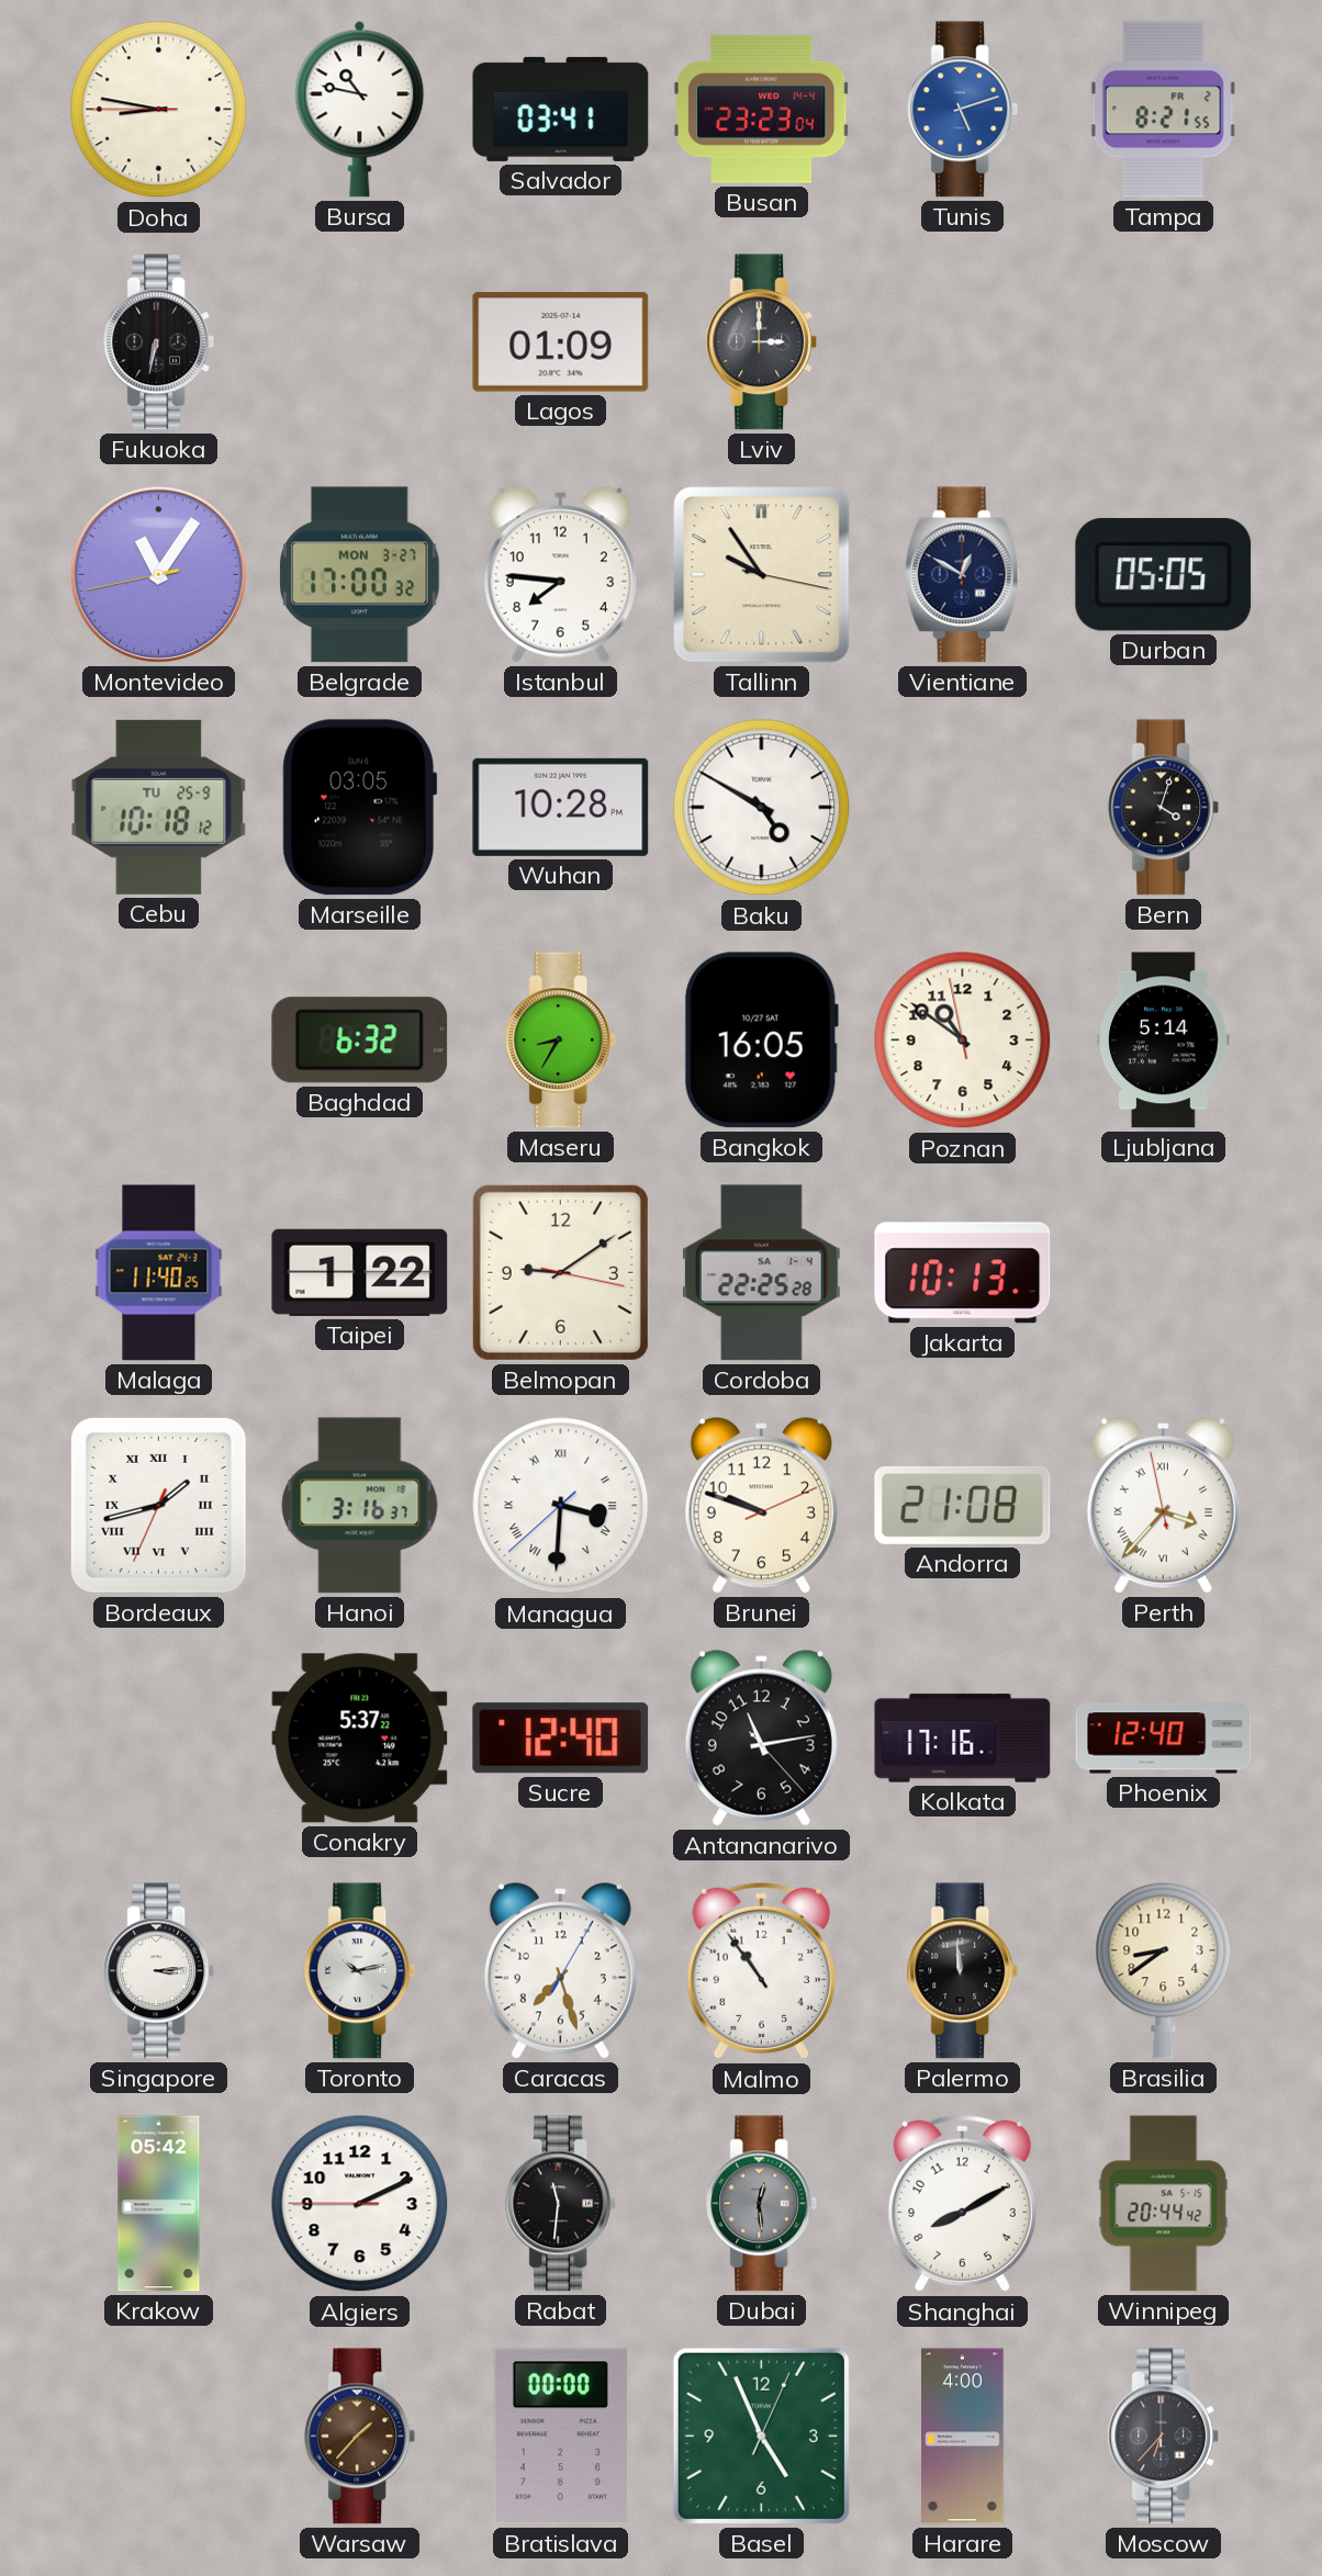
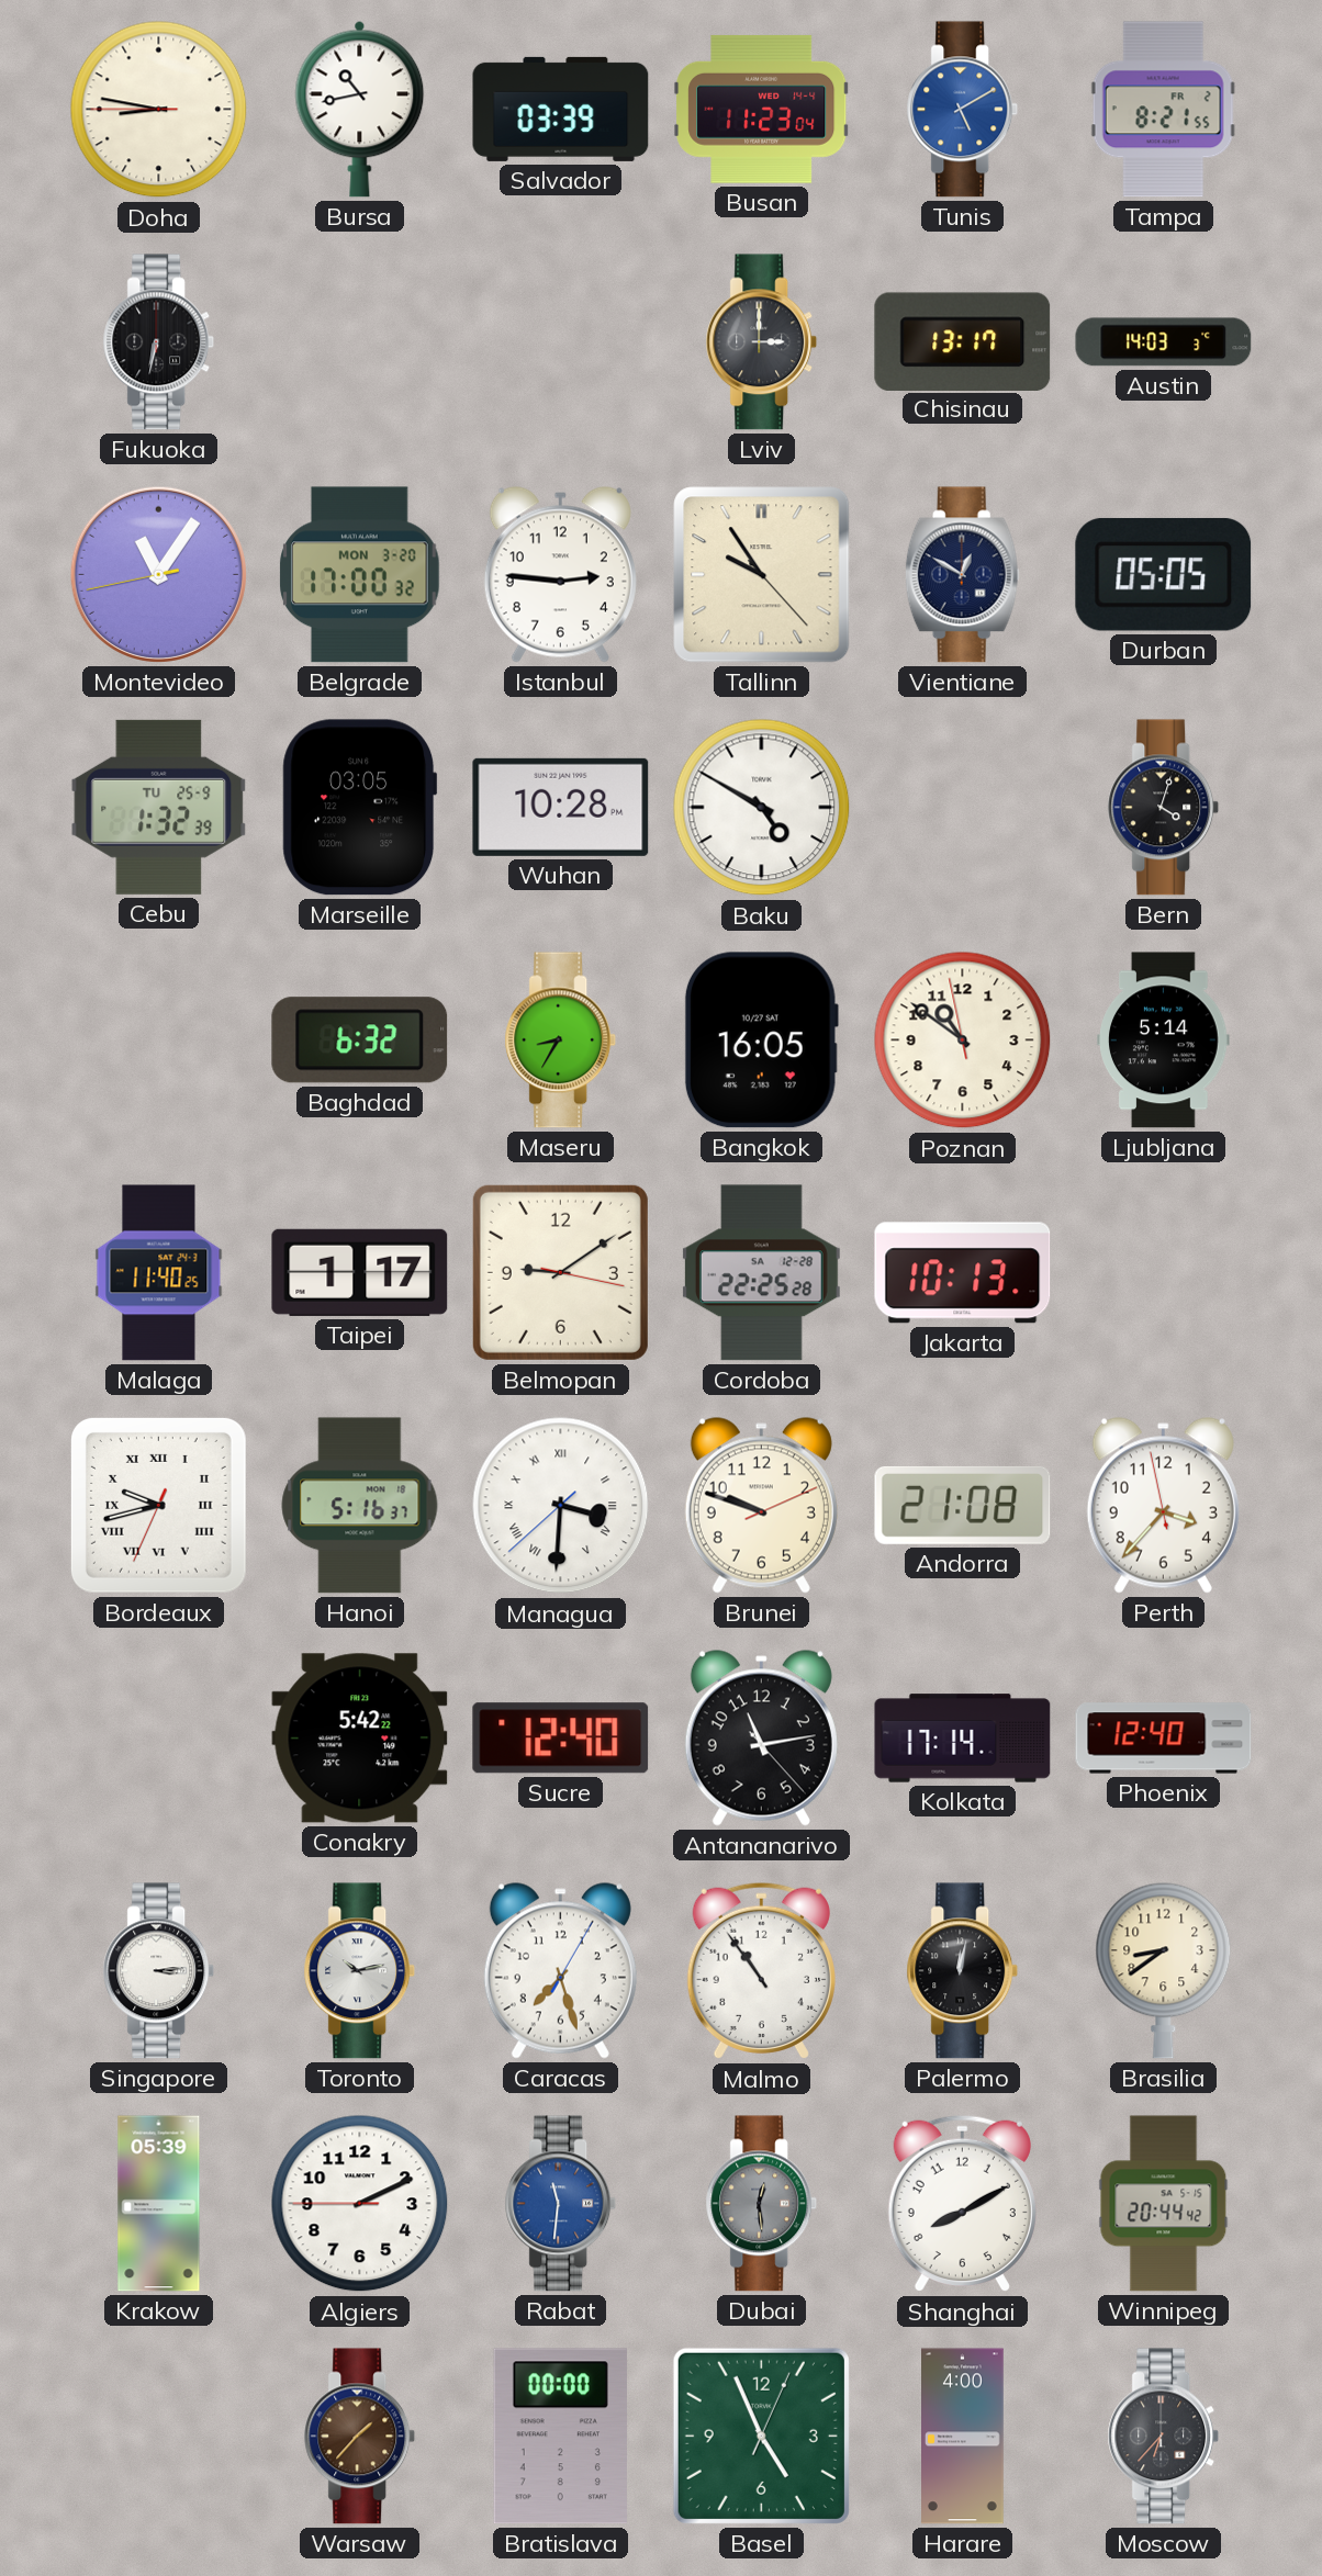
Bursa: 10:47 -> 10:43 (360, 109)
Salvador: 03:41 -> 03:39 (561, 109)
Busan: 23:23 -> 11:23 (762, 109)
Tunis: 5:12 -> 5:10 (963, 110)
Lagos: 01:09 -> none (561, 342)
Chisinau: none -> 13:17 (963, 341)
Austin: none -> 14:03 (1164, 342)
Belgrade date: MON 3-27 -> MON 3-20 (360, 575)
Istanbul: 7:46 -> 2:46 (560, 575)
Tallinn: 9:54:17 -> 9:54:23 (762, 575)
Cebu: 10:18 -> 1:32 (159, 807)
Taipei: 1:22 -> 1:17 (360, 1272)
Cordoba date: SA 1-4 -> SA 12-28 (761, 1273)
Bordeaux: 1:42 -> 9:42 (158, 1505)
Hanoi: 3:16 -> 5:16 (360, 1506)
Perth numerals: Roman -> Arabic (1163, 1506)
Conakry: 5:37 -> 5:42 (360, 1739)
Kolkata: 17:16 -> 17:14 (963, 1739)
Palermo: 11:59 -> 12:02 (963, 1971)
Krakow: 05:42 -> 05:39 (159, 2204)
Rabat dial: black -> blue (561, 2204)
